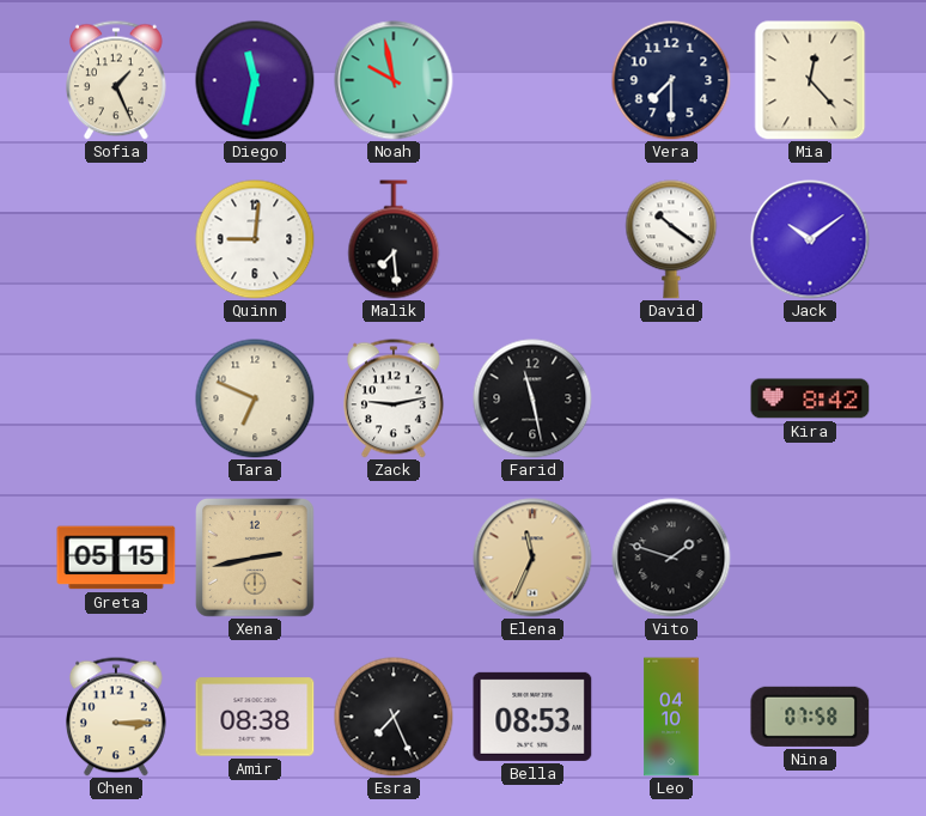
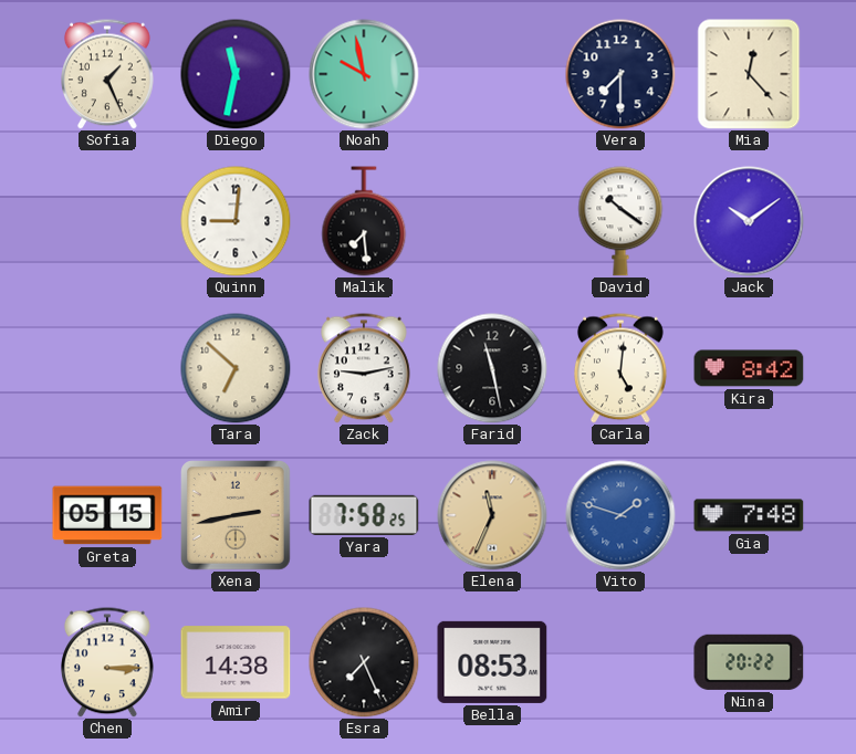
Tara: 6:49 -> 6:52 (236, 368)
Carla: none -> 5:01 (622, 368)
Yara: none -> 7:58 (364, 515)
Vito dial: black -> blue (620, 515)
Gia: none -> 7:48 (749, 515)
Amir: 08:38 -> 14:38 (236, 662)
Leo: 04:10 -> none (671, 717)
Nina: 07:58 -> 20:22 (749, 662)
